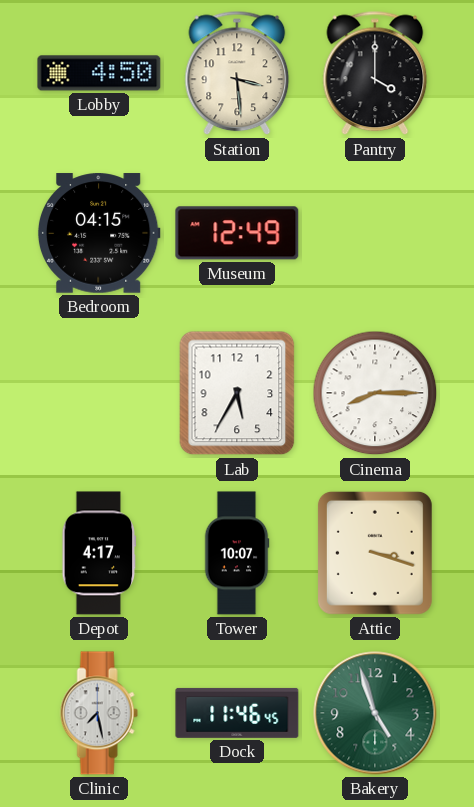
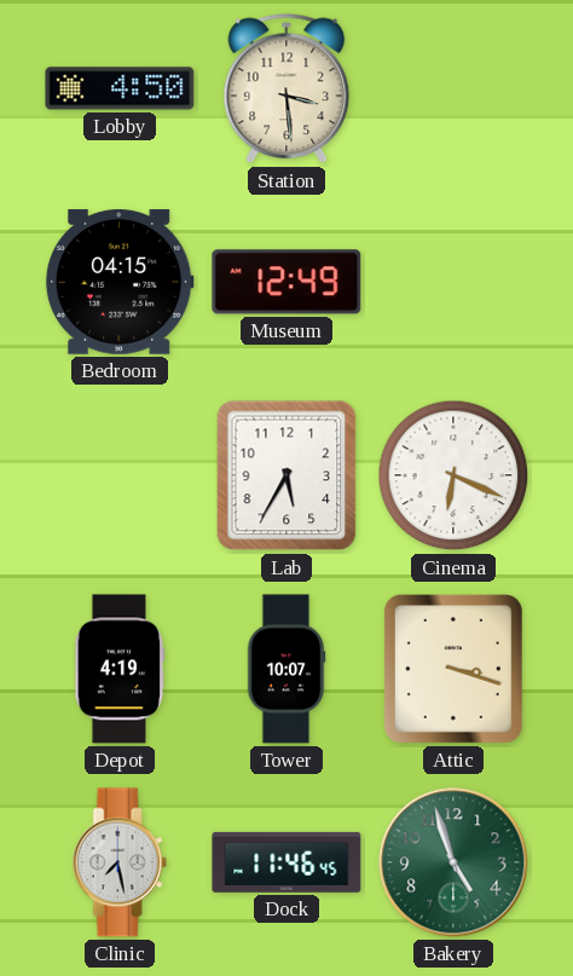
Pantry: 4:00 -> none (375, 73)
Cinema: 8:15 -> 6:19 (453, 475)
Depot: 4:17 -> 4:19 (120, 669)
